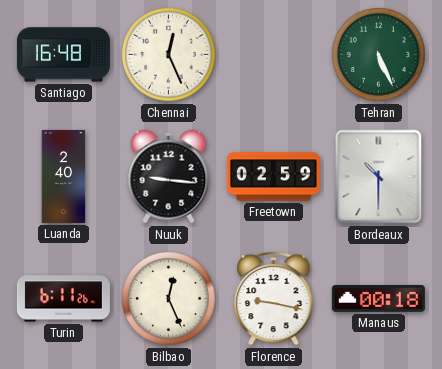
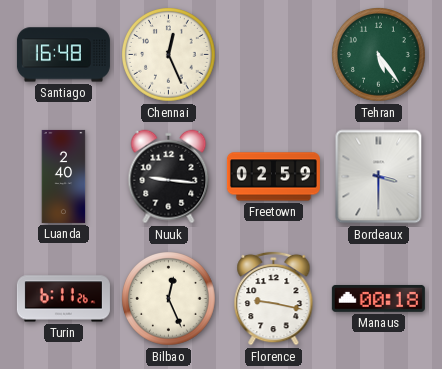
Tehran: 5:26 -> 5:24 (379, 55)
Bordeaux: 10:30 -> 3:30 (379, 177)
